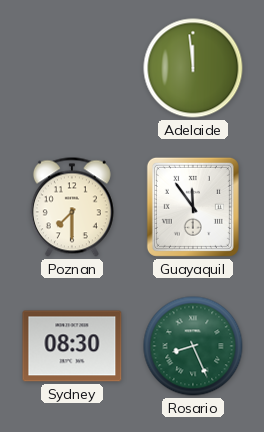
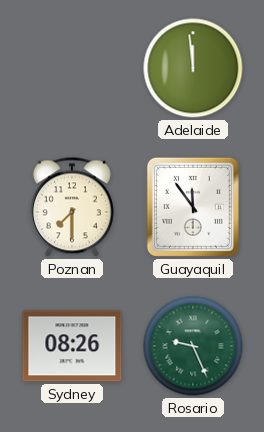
Sydney: 08:30 -> 08:26 (72, 346)
Rosario: 8:26 -> 9:26 (193, 346)
